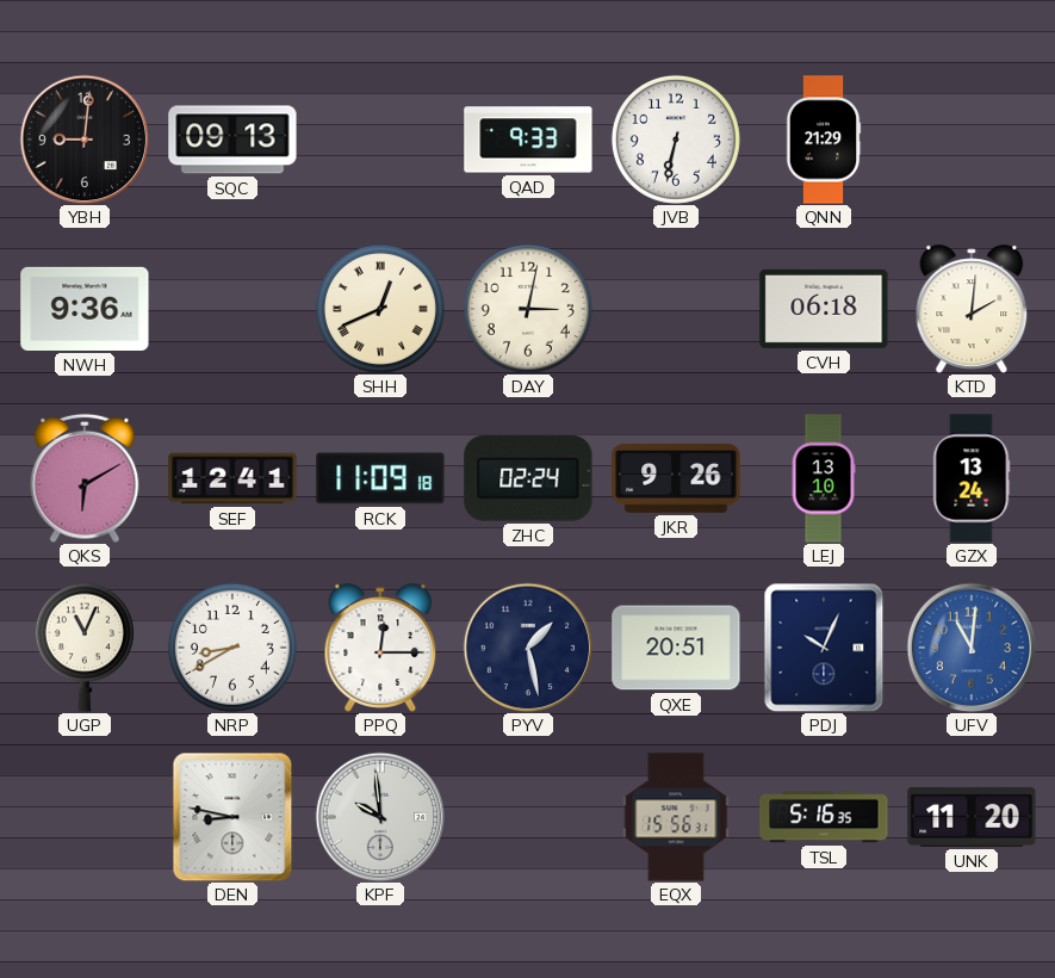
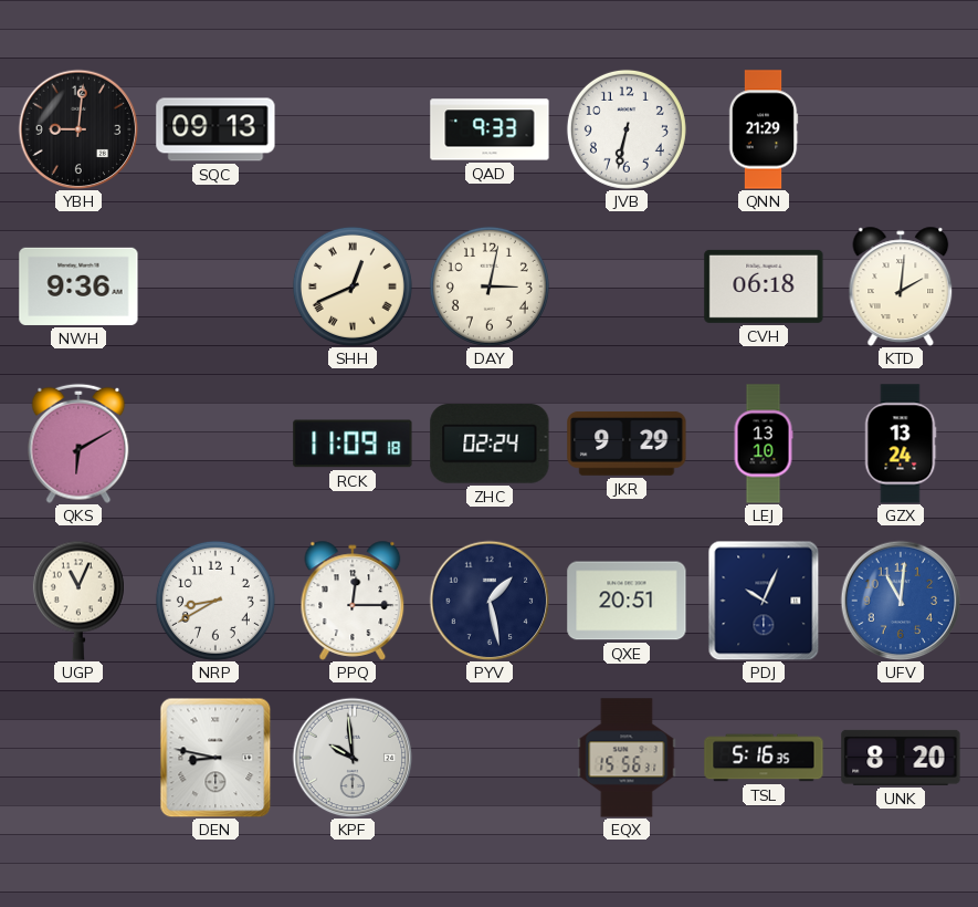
SEF: 12:41 -> none (232, 478)
JKR: 9:26 -> 9:29 (627, 444)
UNK: 11:20 -> 8:20 (901, 758)
